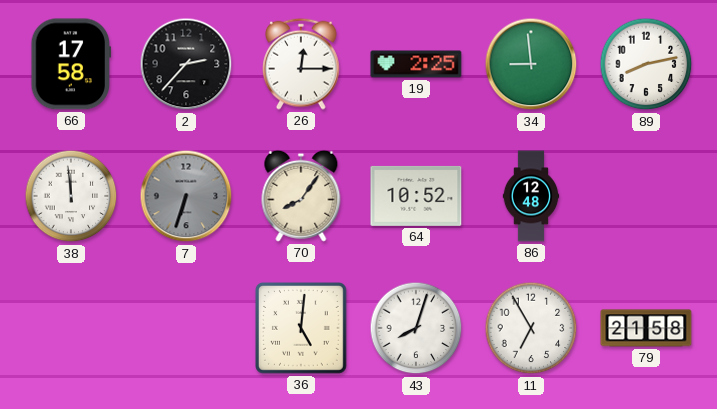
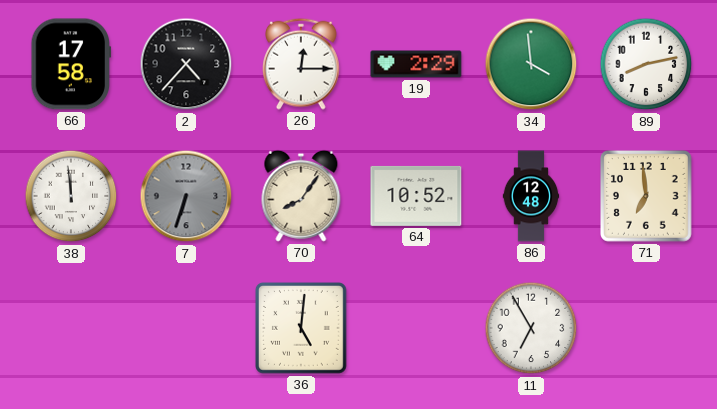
2: 2:37 -> 4:37 (186, 64)
19: 2:25 -> 2:29 (416, 64)
34: 8:59 -> 3:59 (531, 64)
71: none -> 6:59 (647, 197)
43: 8:03 -> none (416, 328)
79: 21:58 -> none (646, 328)
